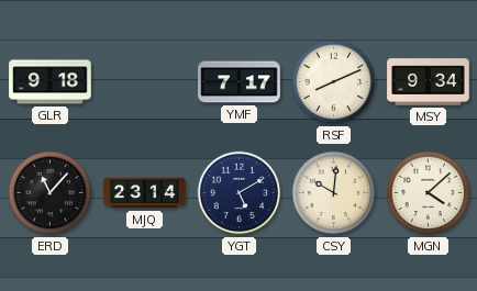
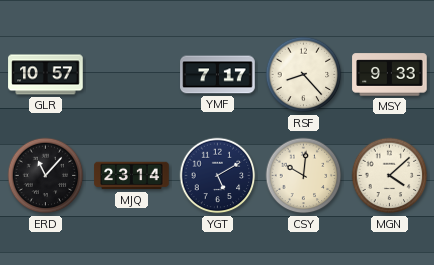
GLR: 9:18 -> 10:57 (46, 75)
RSF: 8:11 -> 8:23 (304, 75)
MSY: 9:34 -> 9:33 (390, 75)
